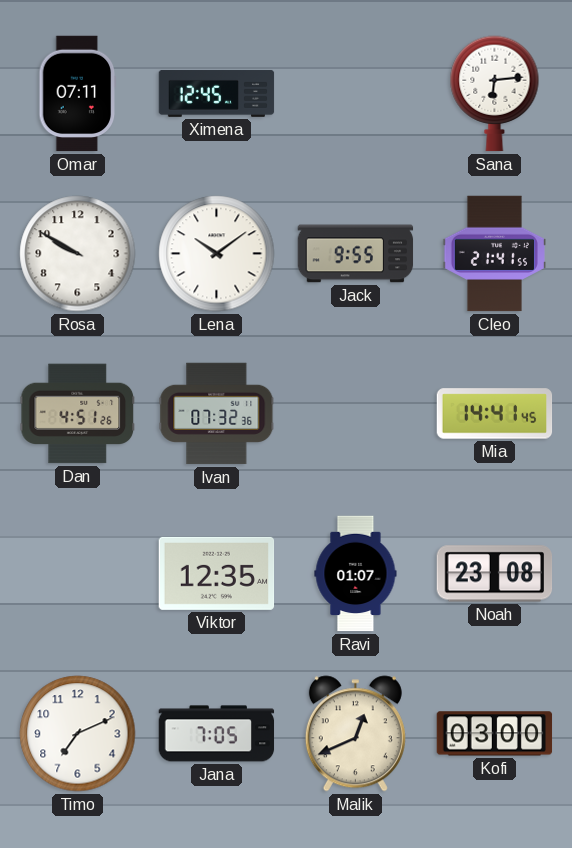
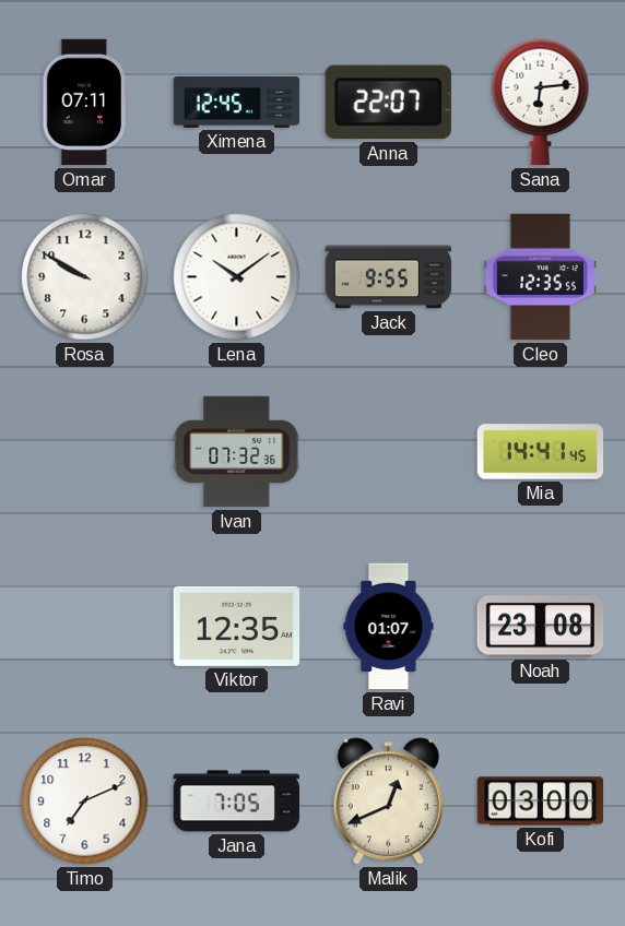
Anna: none -> 22:07 (388, 103)
Cleo: 21:41 -> 12:35 (540, 277)
Dan: 4:51 -> none (78, 414)
